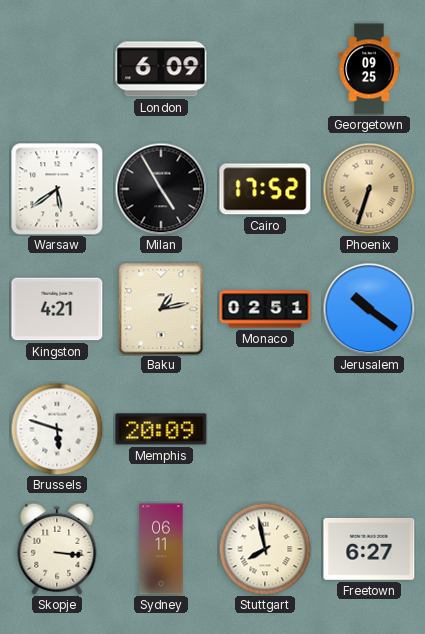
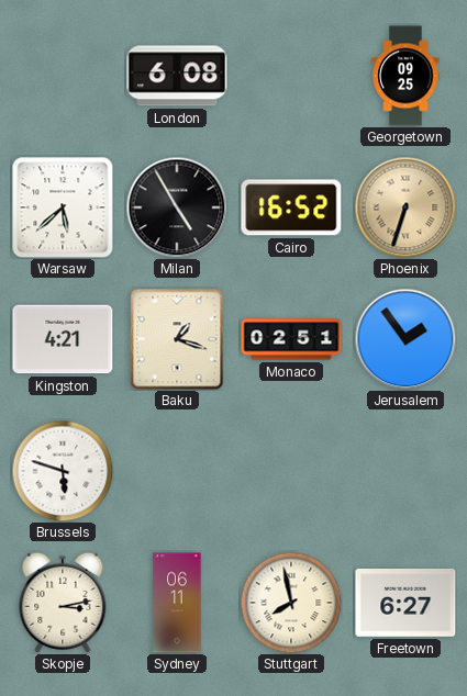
London: 6:09 -> 6:08 (177, 76)
Warsaw: 5:39 -> 5:38 (63, 207)
Cairo: 17:52 -> 16:52 (291, 207)
Baku: 1:13 -> 1:18 (177, 339)
Jerusalem: 10:21 -> 1:54 (405, 339)
Memphis: 20:09 -> none (161, 429)
Skopje: 3:16 -> 3:13 (63, 603)
